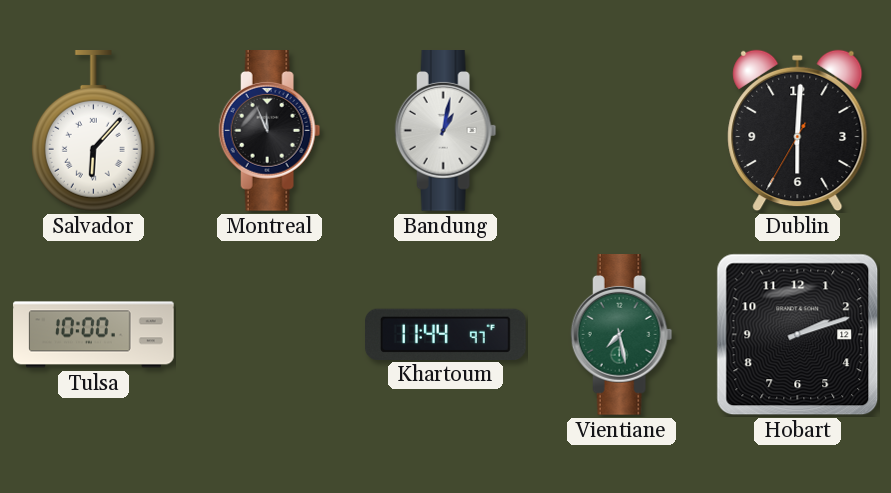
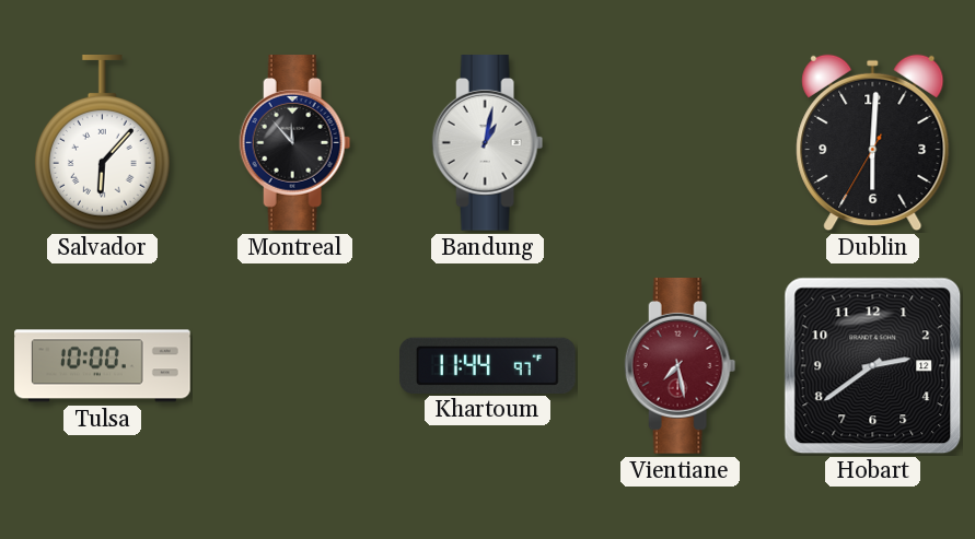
Montreal: 11:56 -> 11:53 (295, 143)
Vientiane dial: green -> burgundy (681, 366)
Hobart: 2:12 -> 2:39 (873, 366)
